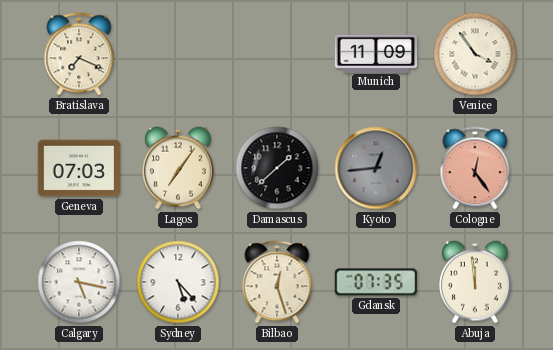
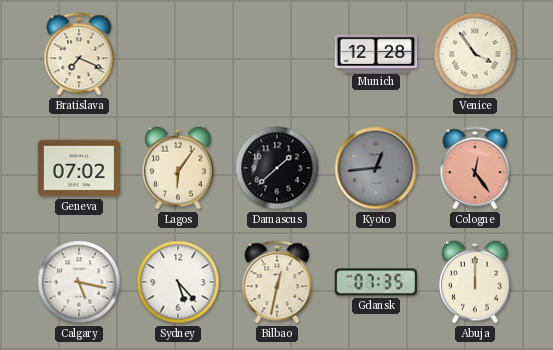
Munich: 11:09 -> 12:28 (376, 53)
Geneva: 07:03 -> 07:02 (79, 168)
Lagos: 7:06 -> 6:06 (179, 168)
Bilbao: 12:27 -> 12:32 (277, 282)
Abuja: 11:59 -> 12:00 (476, 282)
